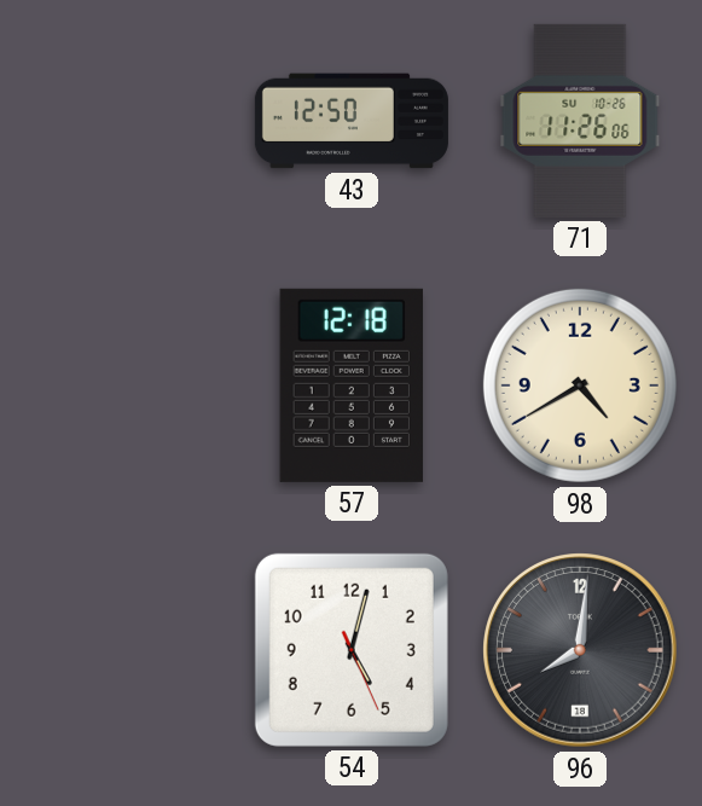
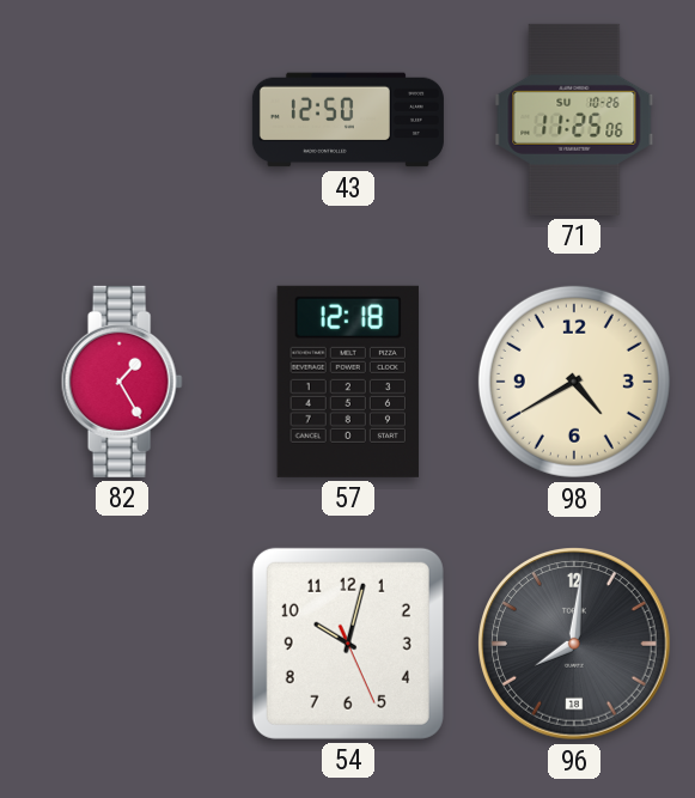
71: 11:26 -> 11:25 (574, 120)
82: none -> 1:25 (122, 382)
54: 5:02 -> 10:02 (348, 644)
